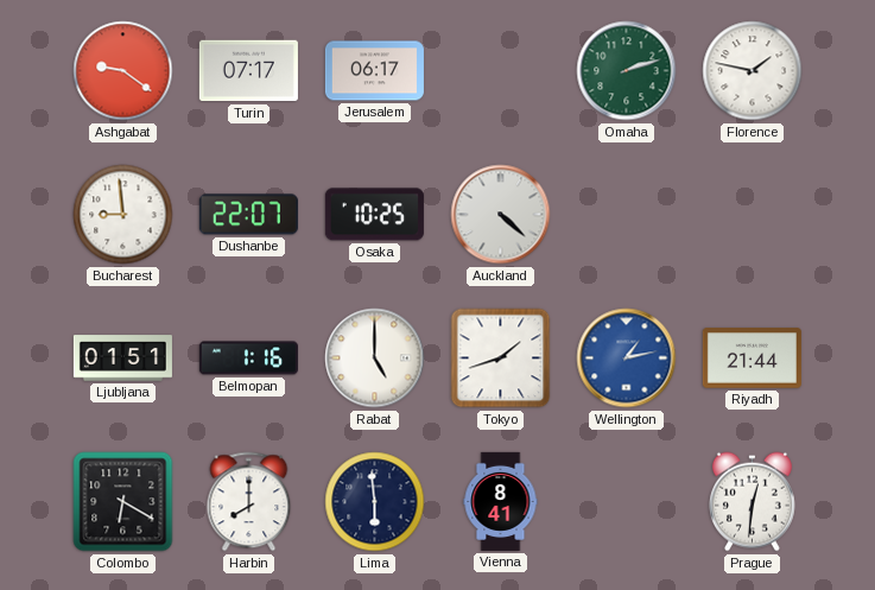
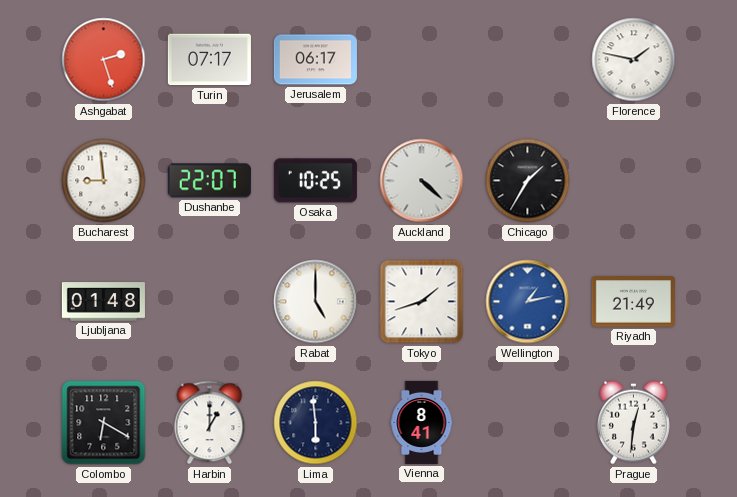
Ashgabat: 9:21 -> 2:27 (104, 60)
Omaha: 2:12 -> none (627, 71)
Chicago: none -> 1:35 (528, 181)
Ljubljana: 01:51 -> 01:48 (103, 302)
Belmopan: 1:16 -> none (248, 359)
Riyadh: 21:44 -> 21:49 (633, 302)
Harbin: 8:00 -> 1:00 (210, 423)
